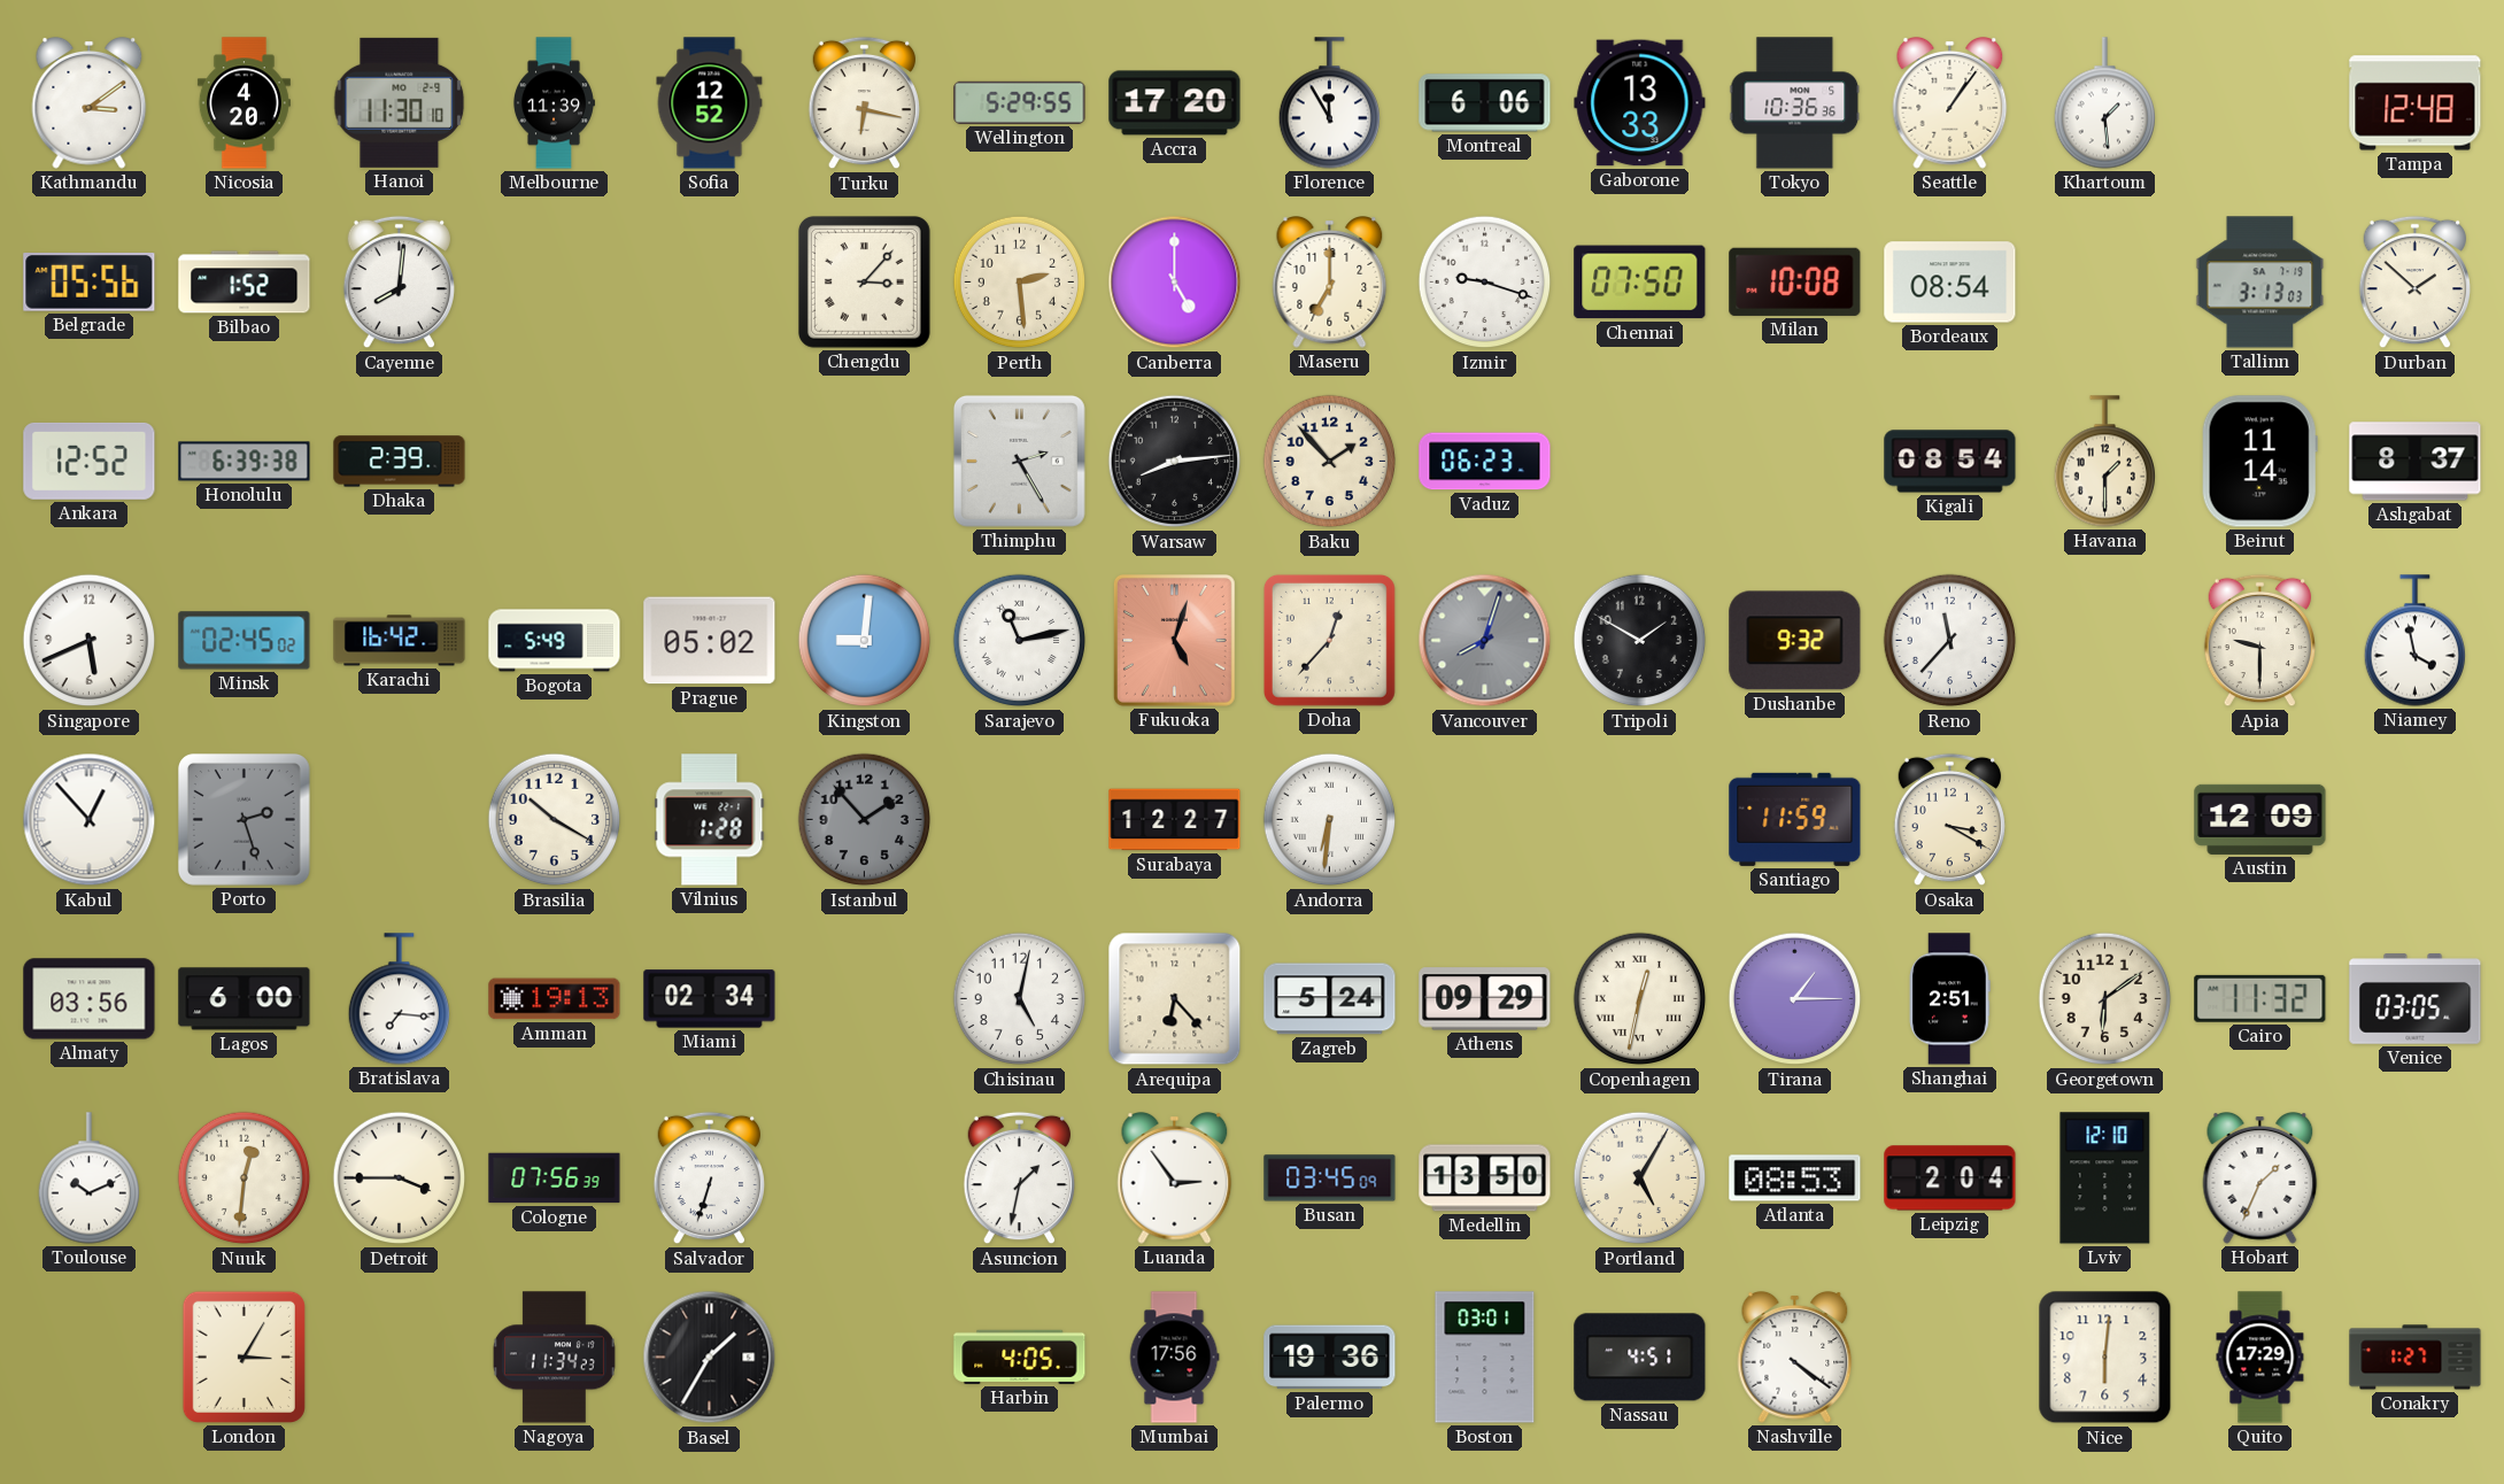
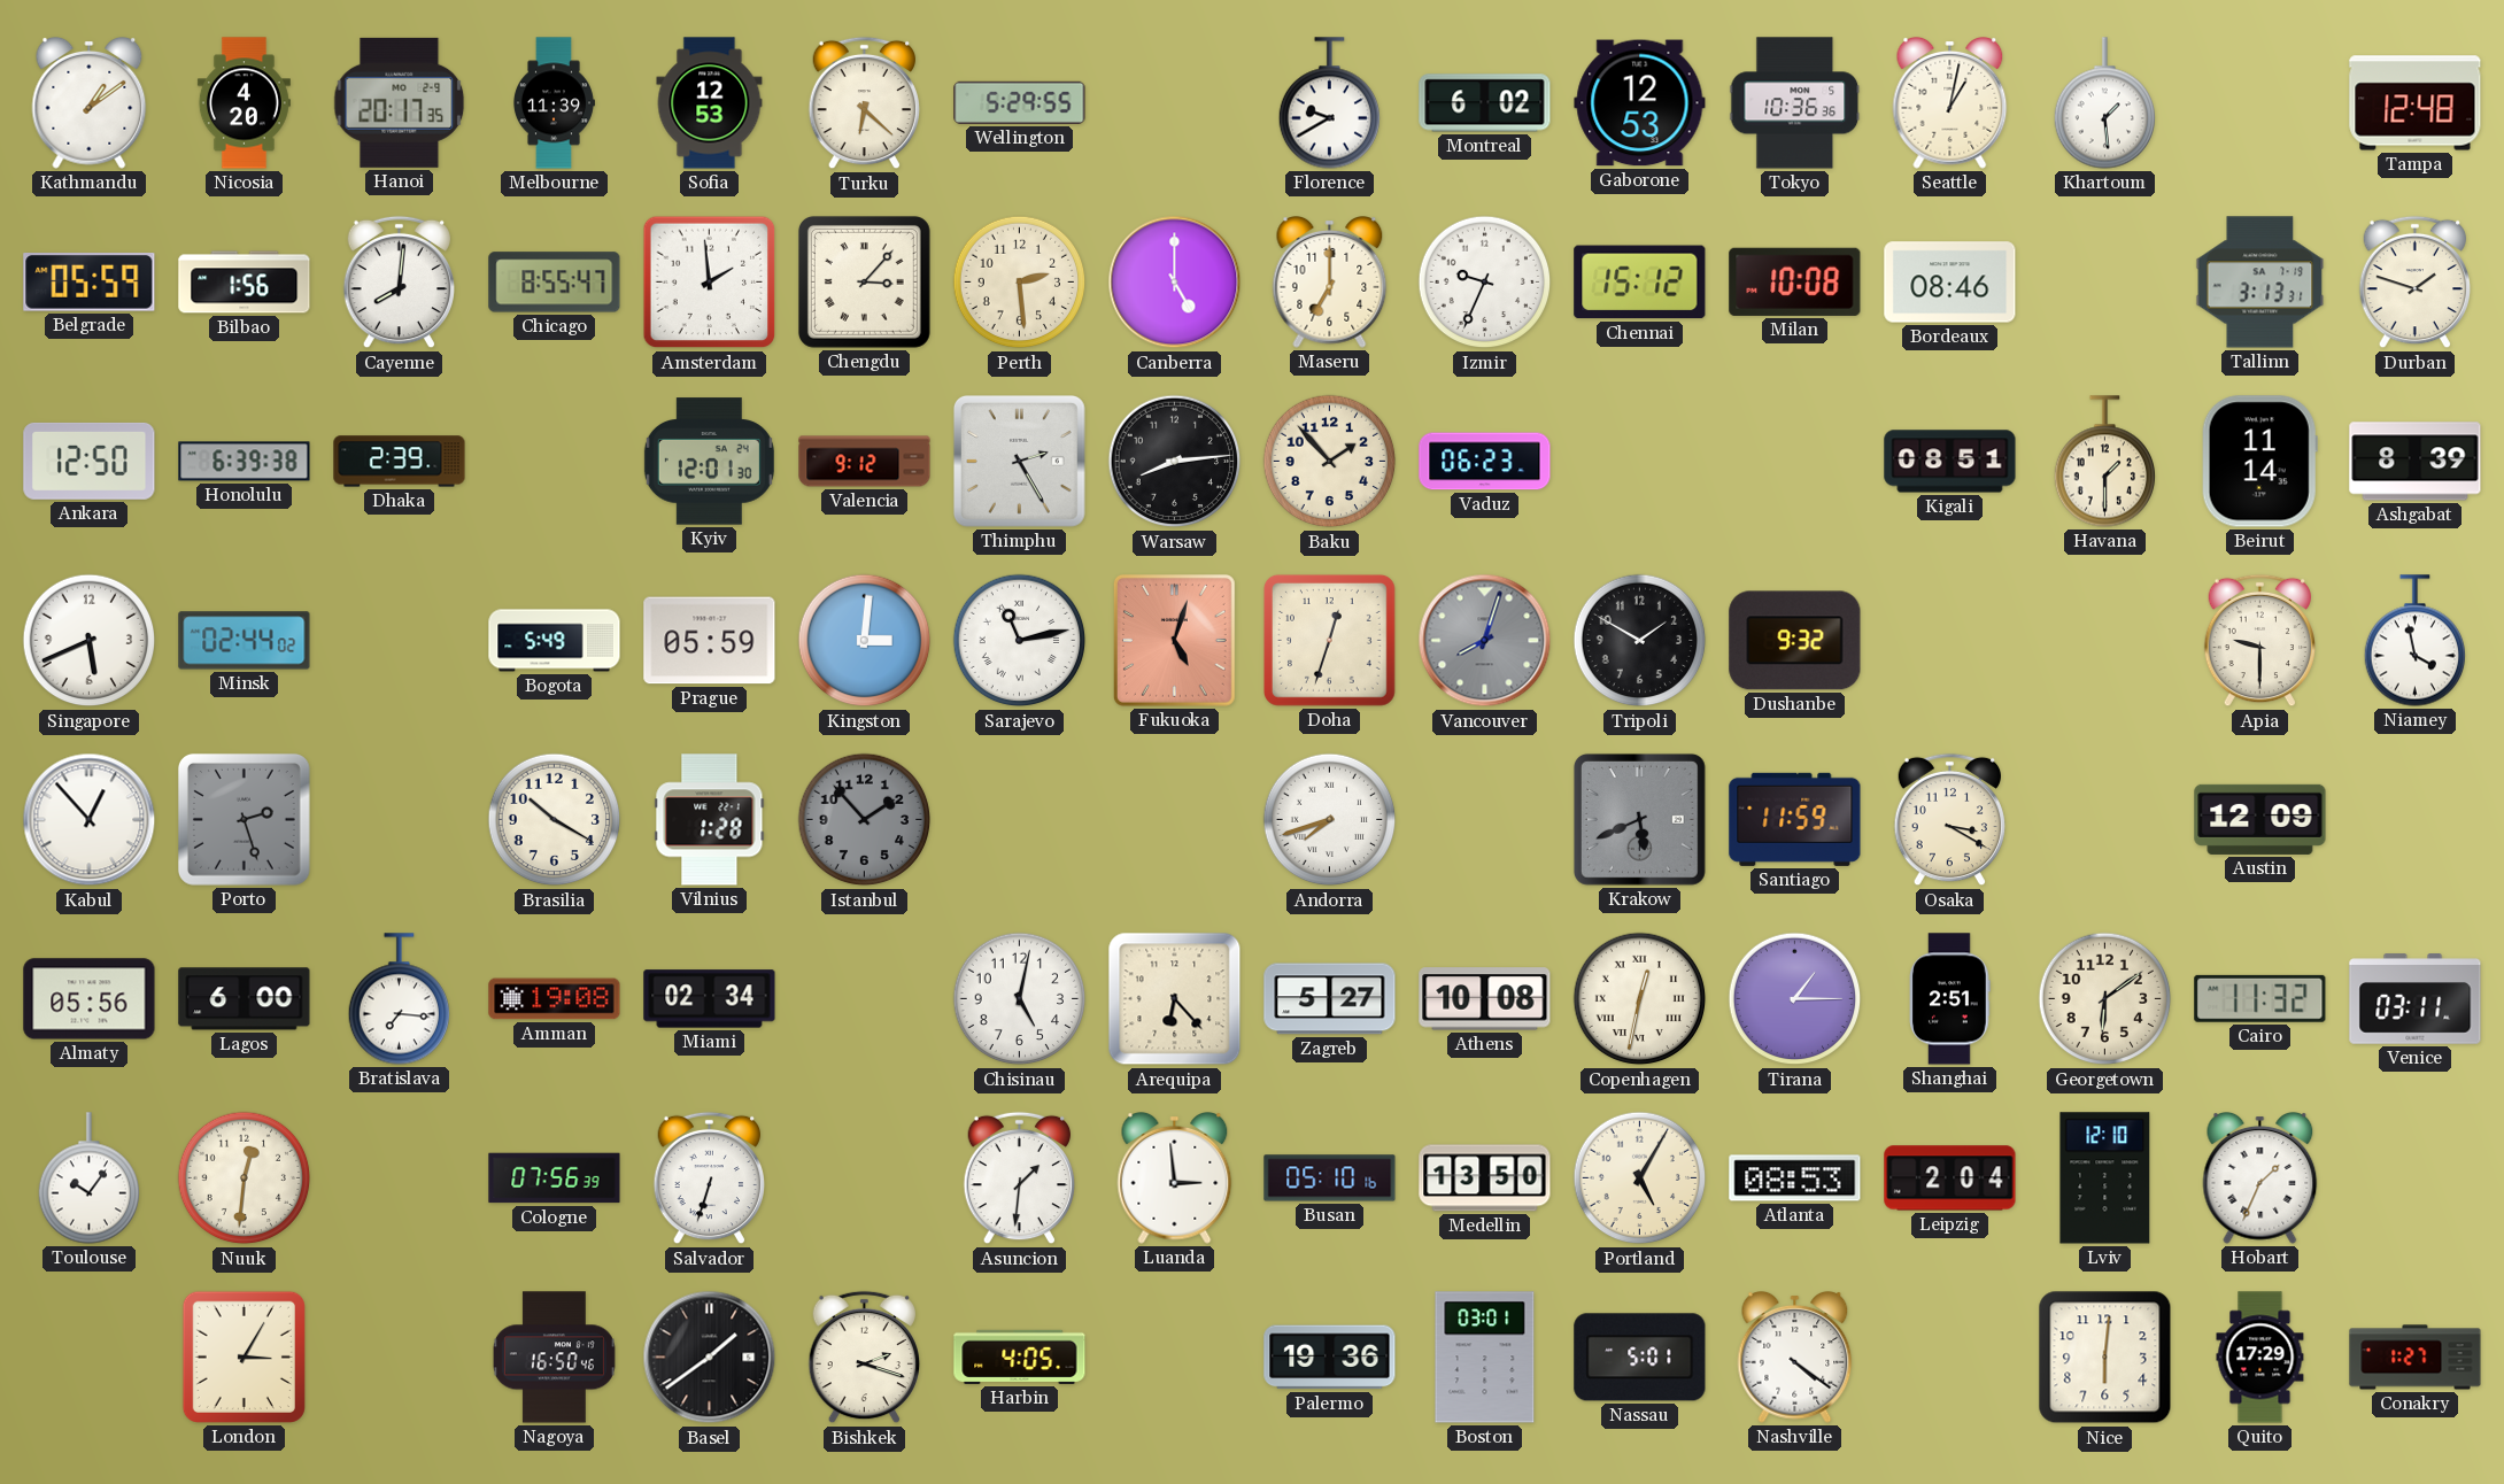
Kathmandu: 3:09 -> 1:09 (90, 103)
Hanoi: 11:30 -> 20:17 (400, 102)
Sofia: 12:52 -> 12:53 (710, 103)
Turku: 6:17 -> 6:22 (865, 103)
Accra: 17:20 -> none (1175, 103)
Florence: 11:55 -> 9:40 (1329, 103)
Montreal: 6:06 -> 6:02 (1485, 103)
Gaborone: 13:33 -> 12:53 (1640, 103)
Seattle: 1:06 -> 1:02 (1950, 103)
Belgrade: 05:56 -> 05:59 (90, 283)
Bilbao: 1:52 -> 1:56 (245, 283)
Chicago: none -> 8:55 (555, 283)
Amsterdam: none -> 1:59 (710, 283)
Izmir: 9:18 -> 9:34 (1485, 283)
Chennai: 07:50 -> 15:12 (1640, 283)
Bordeaux: 08:54 -> 08:46 (1950, 283)
Tallinn: 3:13:03 -> 3:13:31 (2260, 283)
Durban: 1:52 -> 1:48 (2416, 283)
Ankara: 12:52 -> 12:50 (90, 461)
Kyiv: none -> 12:01 (709, 462)
Valencia: none -> 9:12 (865, 462)
Kigali: 08:54 -> 08:51 (1950, 462)
Ashgabat: 8:37 -> 8:39 (2416, 462)
Minsk: 02:45 -> 02:44 (245, 641)
Karachi: 16:42 -> none (400, 641)
Prague: 05:02 -> 05:59 (710, 641)
Kingston: 9:01 -> 3:01 (865, 641)
Doha: 12:37 -> 12:33 (1329, 640)
Reno: 11:37 -> none (1950, 641)
Surabaya: 12:27 -> none (1175, 820)
Andorra: 6:31 -> 7:42 (1330, 820)
Krakow: none -> 5:41 (1639, 819)
Almaty: 03:56 -> 05:56 (90, 999)
Amman: 19:13 -> 19:08 (555, 999)
Zagreb: 5:24 -> 5:27 (1330, 999)
Athens: 09:29 -> 10:08 (1485, 999)
Venice: 03:05 -> 03:11 (2416, 999)
Toulouse: 10:11 -> 10:06 (88, 1178)
Detroit: 3:45 -> none (400, 1178)
Asuncion: 1:32 -> 1:31 (1020, 1178)
Luanda: 2:54 -> 2:59 (1175, 1178)
Busan: 03:45 -> 05:10 (1330, 1178)
Nagoya: 11:34 -> 16:50 (554, 1358)
Basel: 1:35 -> 1:39 (710, 1358)
Bishkek: none -> 2:18 (865, 1358)
Mumbai: 17:56 -> none (1174, 1358)
Nassau: 4:51 -> 5:01 (1640, 1358)
